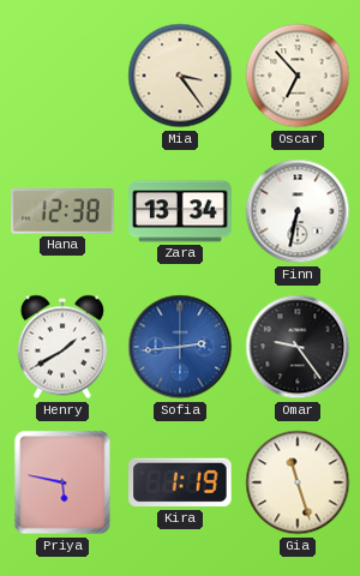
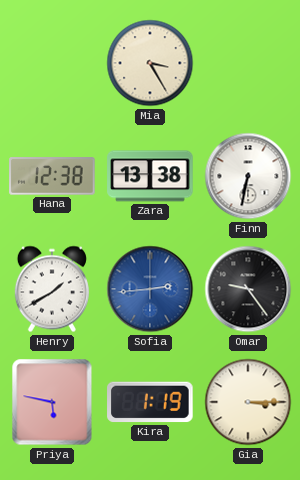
Mia: 3:24 -> 3:25 (150, 63)
Oscar: 6:53 -> none (298, 76)
Zara: 13:34 -> 13:38 (150, 176)
Gia: 11:27 -> 3:15 (248, 402)
